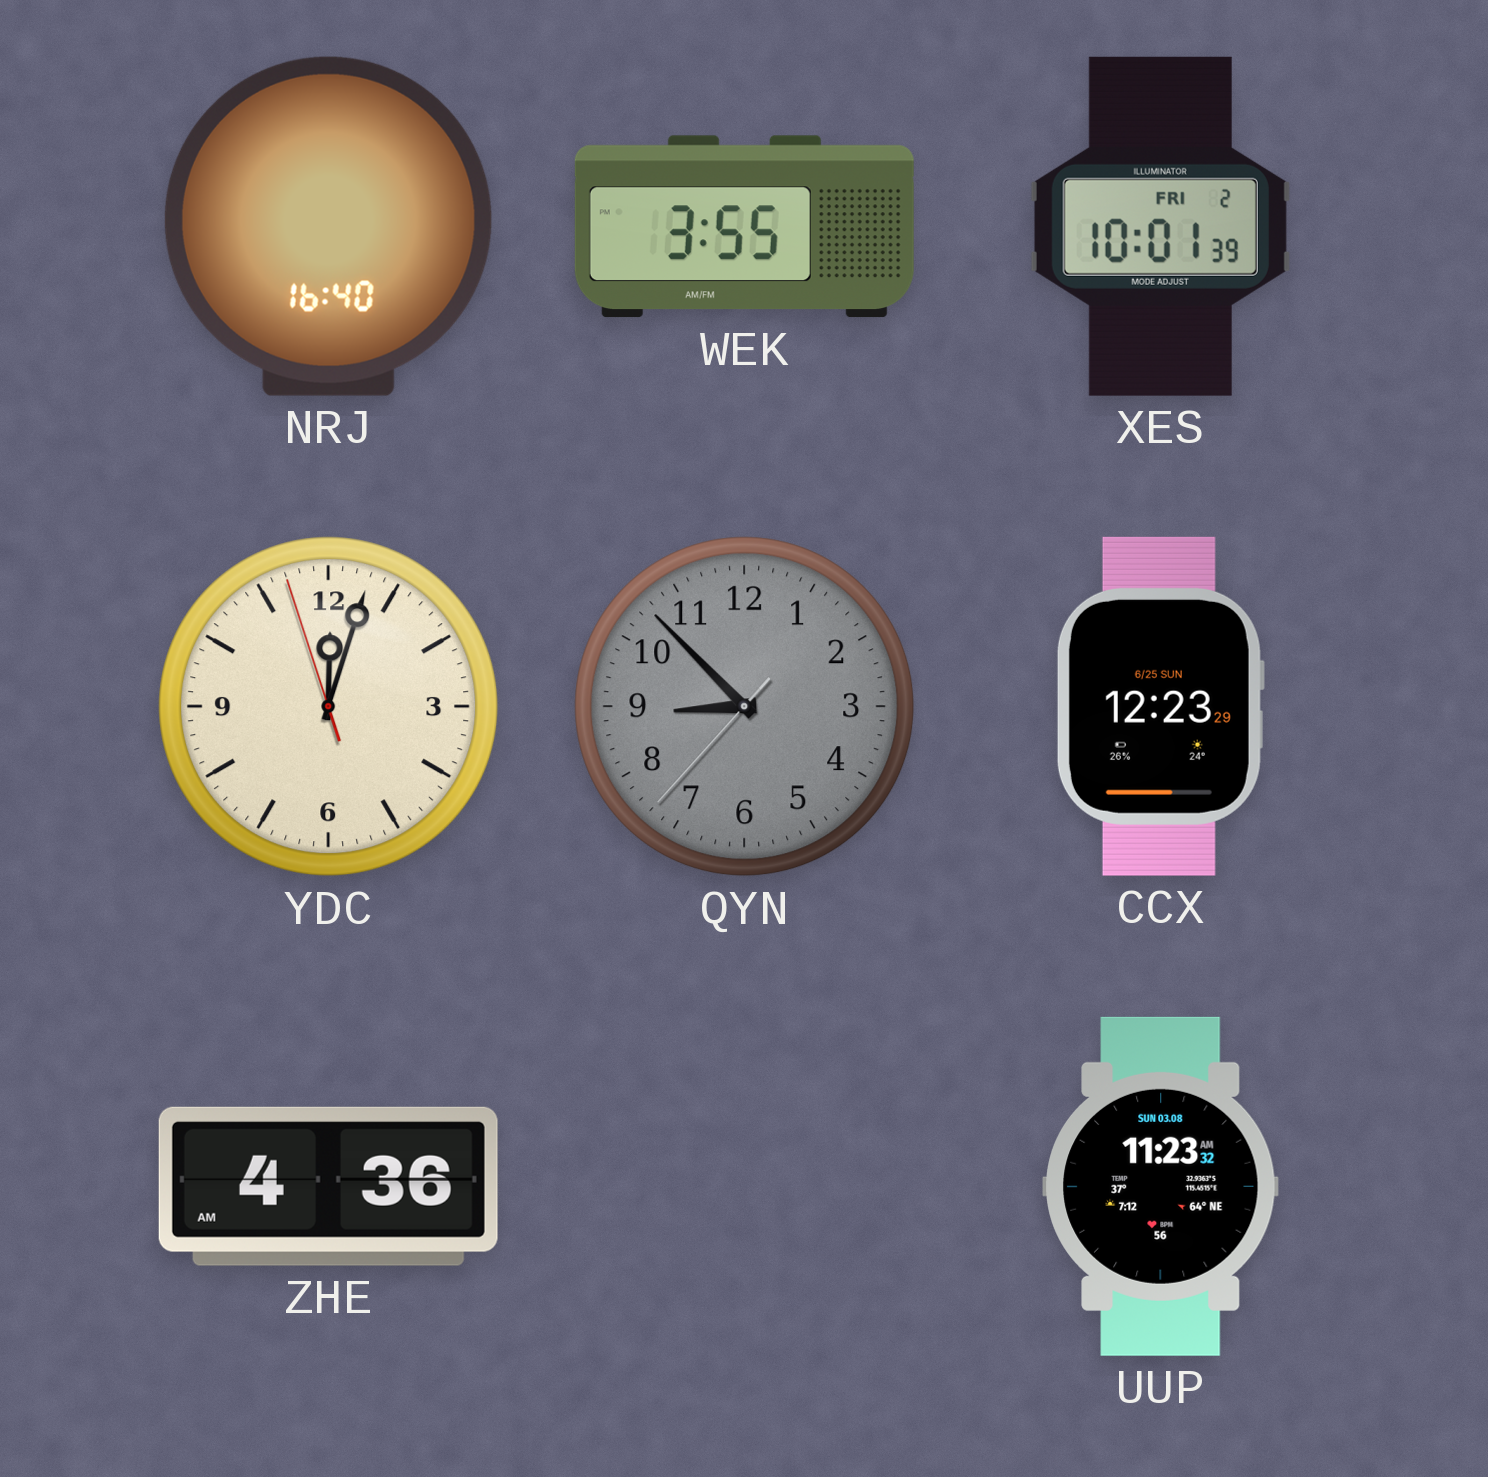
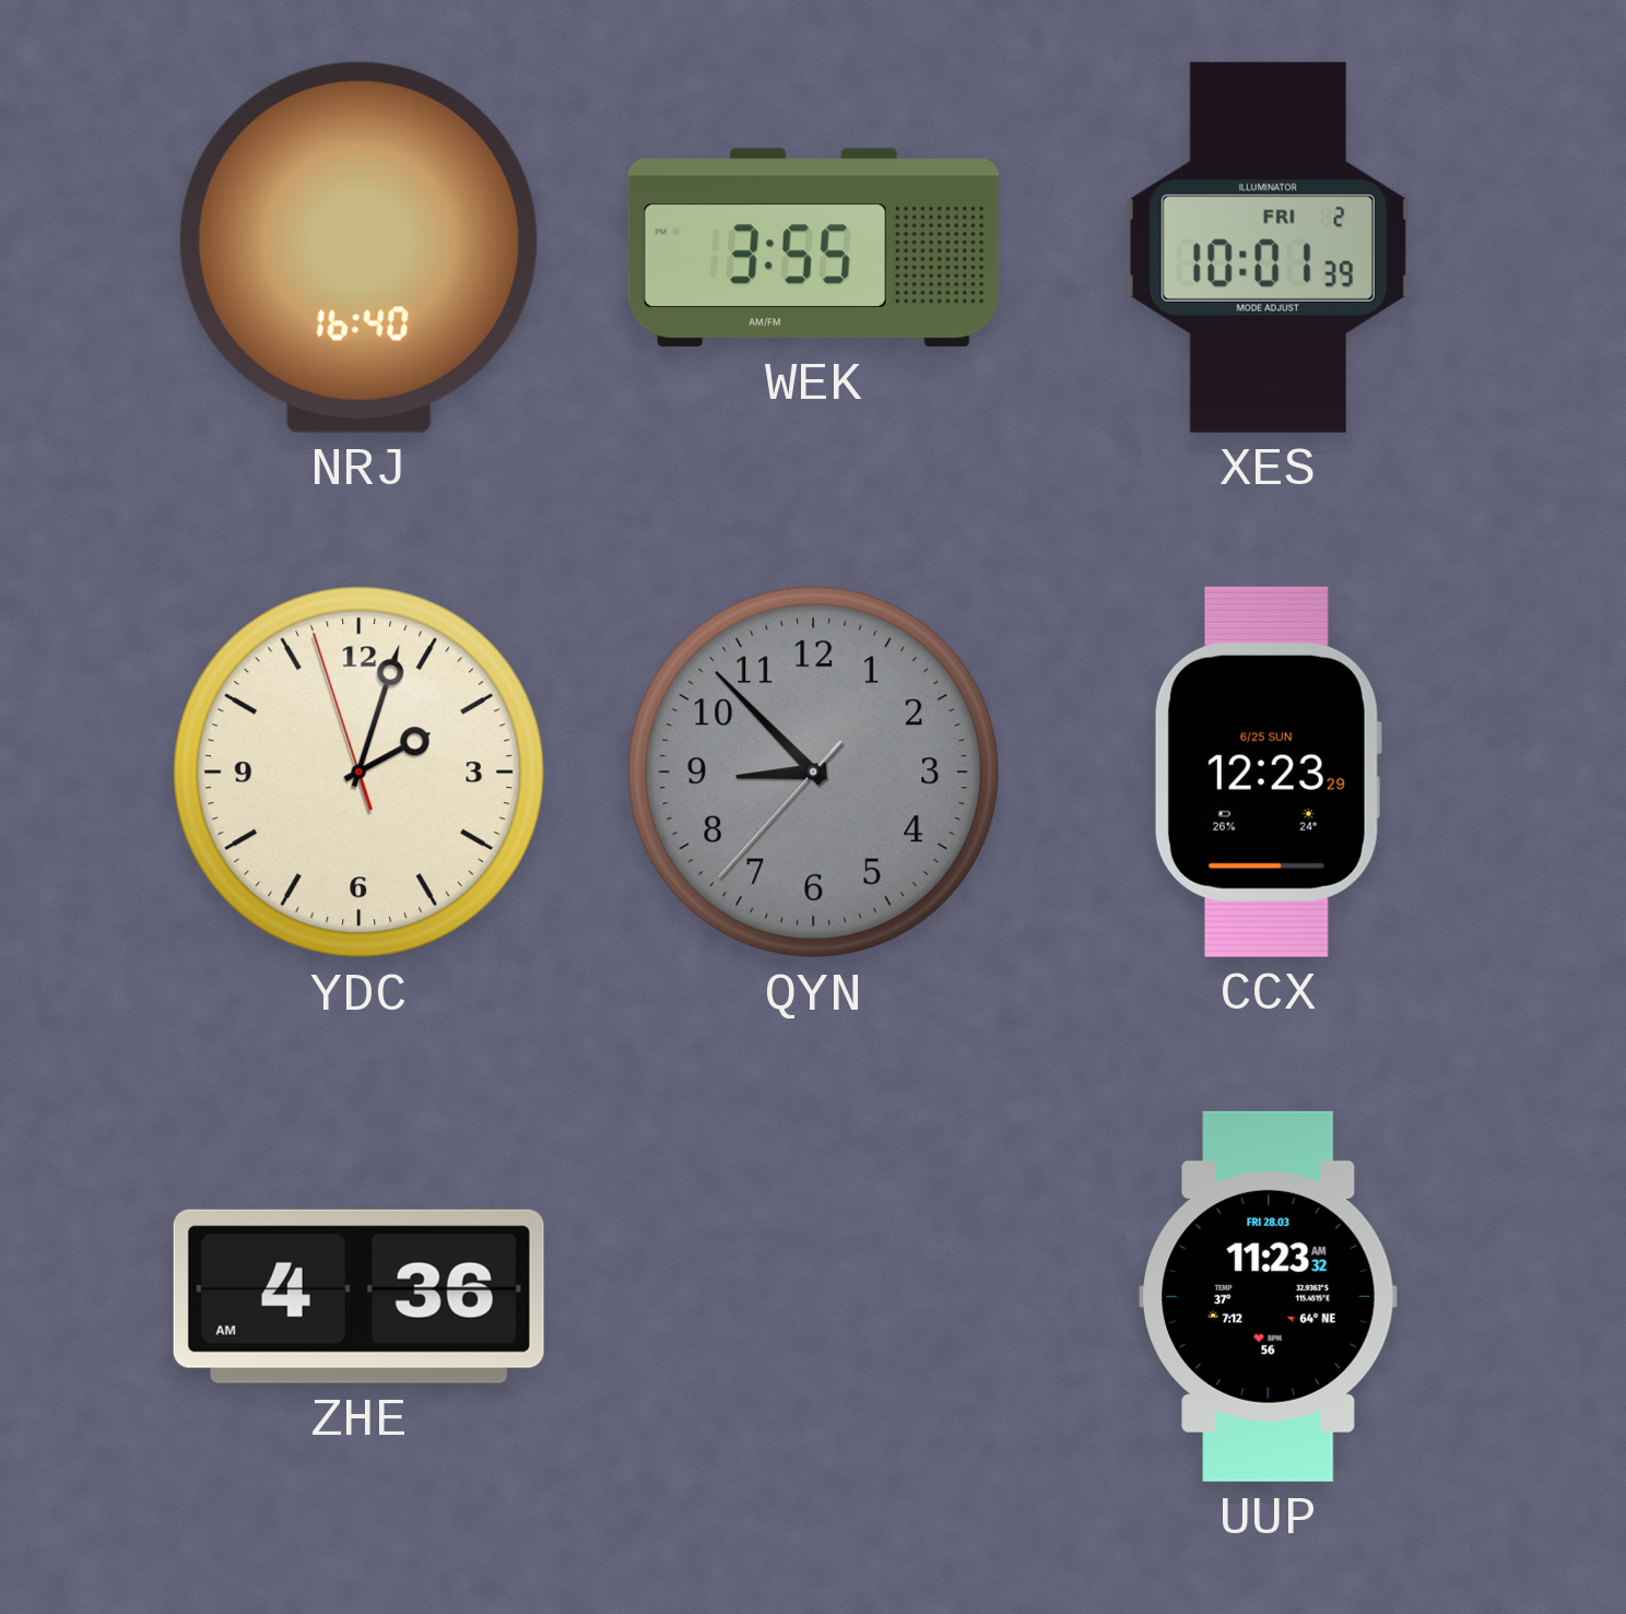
YDC: 12:02 -> 2:02 (360, 773)
UUP date: SUN 03.08 -> FRI 28.03 (1269, 1296)
